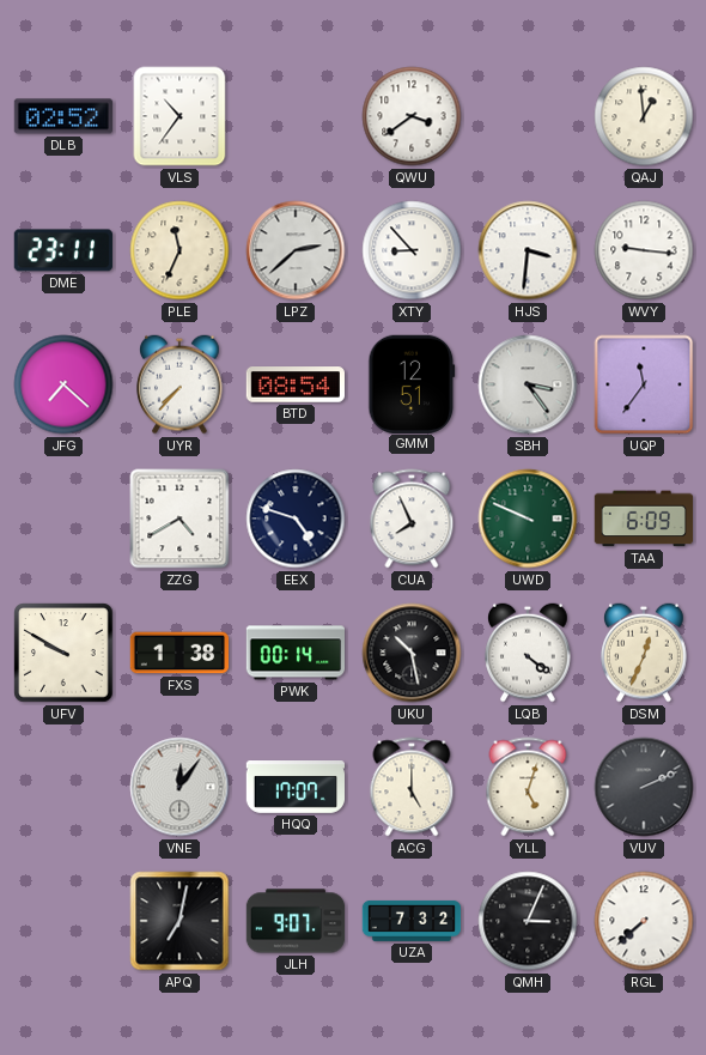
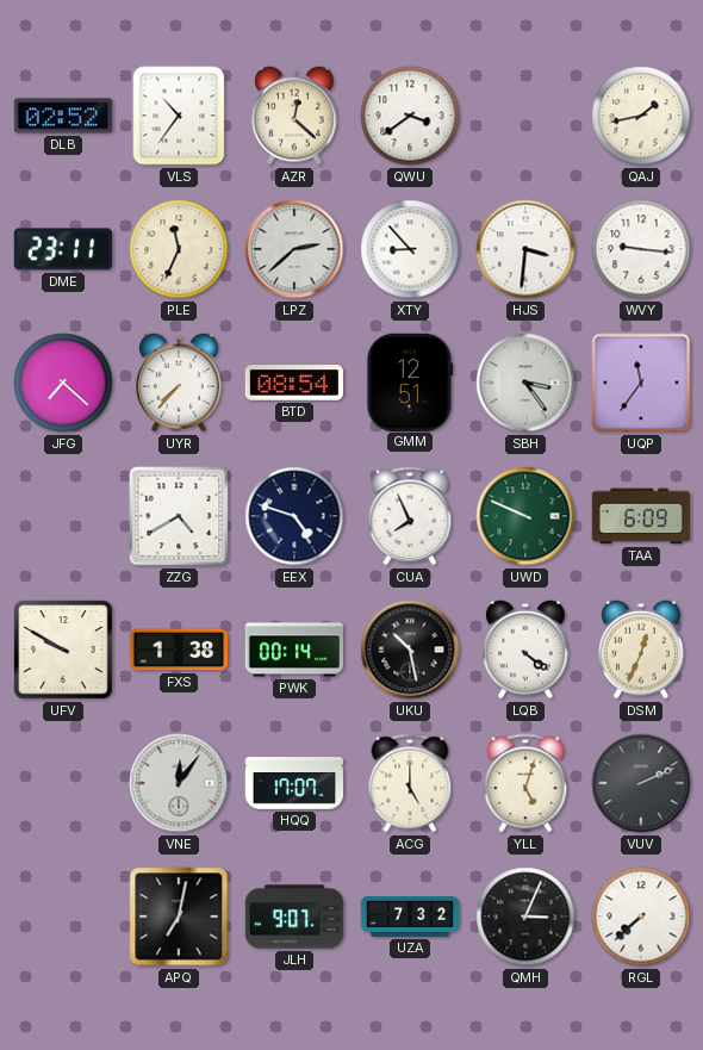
AZR: none -> 12:22 (294, 116)
QAJ: 12:59 -> 1:43 (641, 116)
